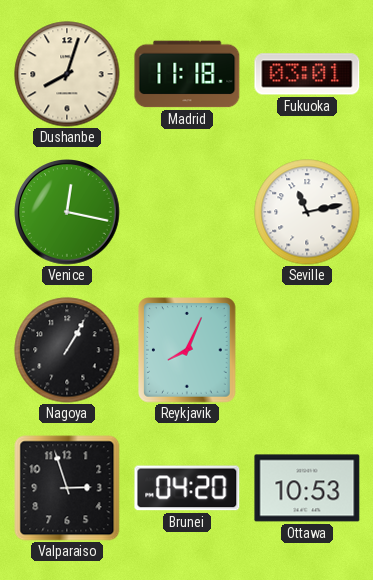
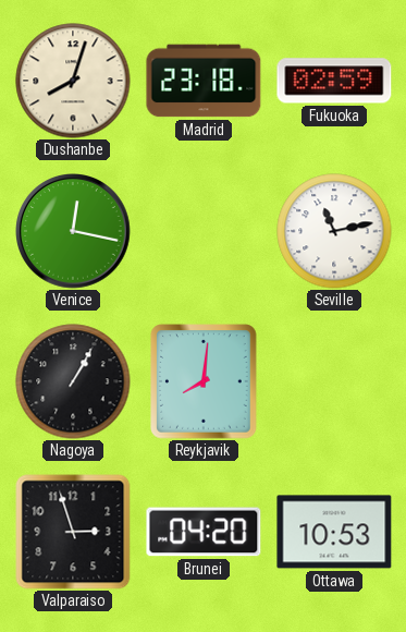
Madrid: 11:18 -> 23:18 (204, 81)
Fukuoka: 03:01 -> 02:59 (334, 81)
Reykjavik: 8:04 -> 8:01 (204, 381)
